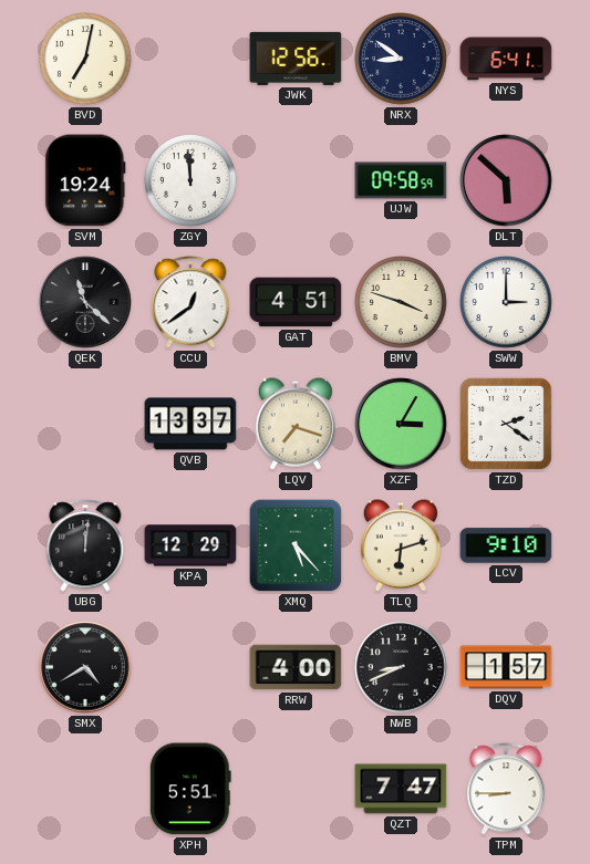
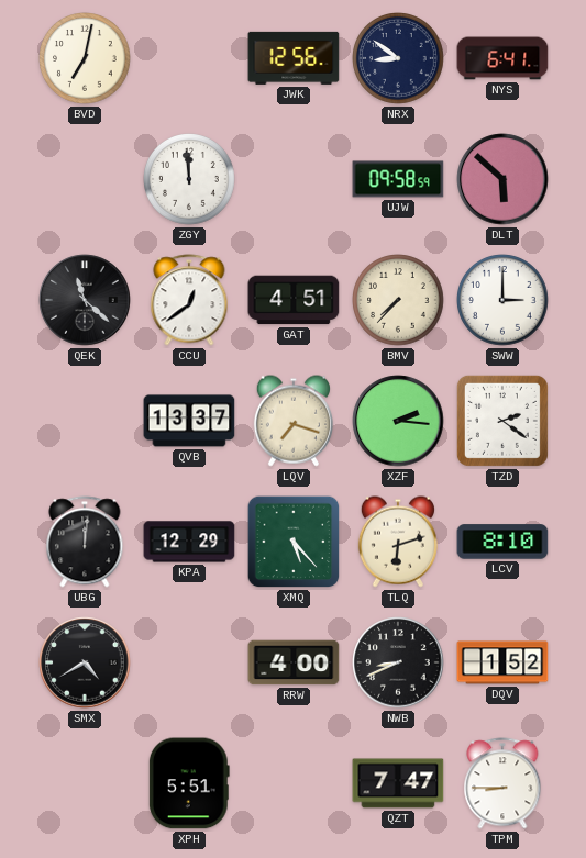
SVM: 19:24 -> none (85, 180)
BMV: 3:48 -> 7:37 (398, 300)
XZF: 3:05 -> 2:16 (398, 421)
LCV: 9:10 -> 8:10 (502, 542)
DQV: 1:57 -> 1:52 (502, 662)
